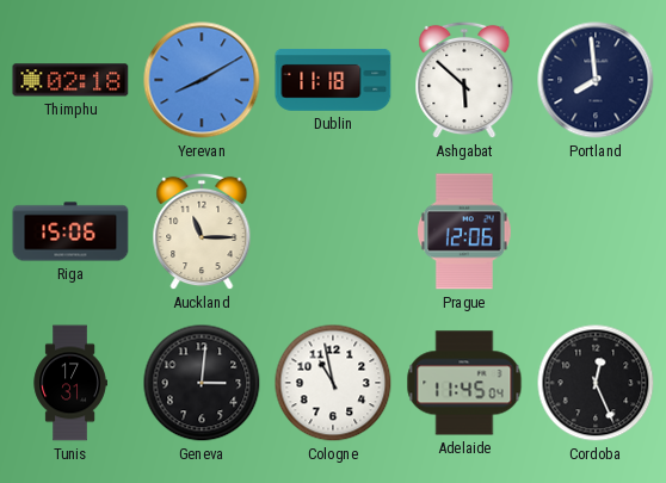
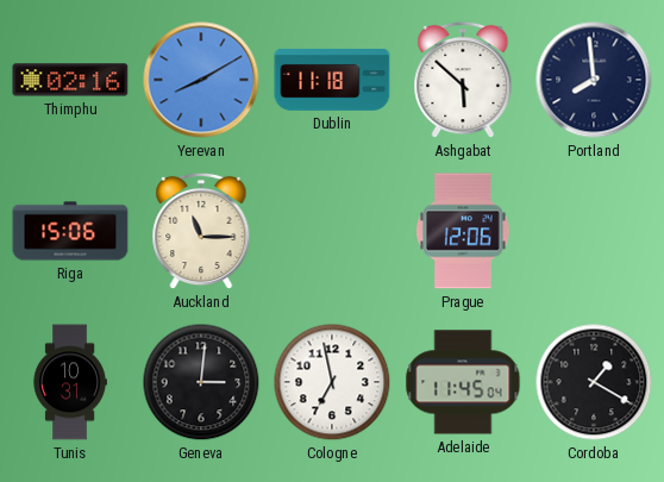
Thimphu: 02:18 -> 02:16 (70, 80)
Tunis: 17:31 -> 10:31 (70, 382)
Cologne: 10:58 -> 6:58 (332, 382)
Cordoba: 12:26 -> 1:20 (594, 382)
